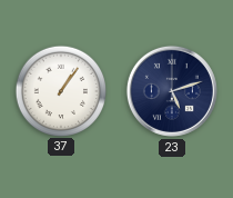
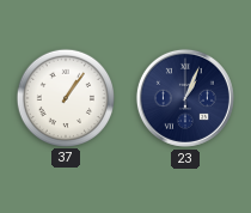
23: 5:12 -> 1:04 (185, 98)
